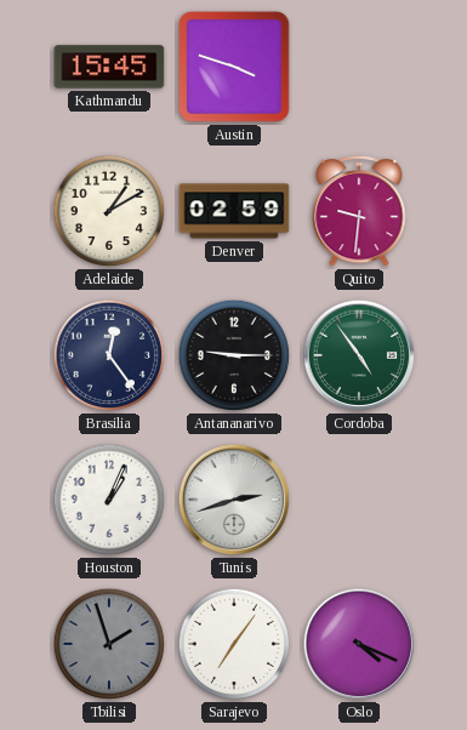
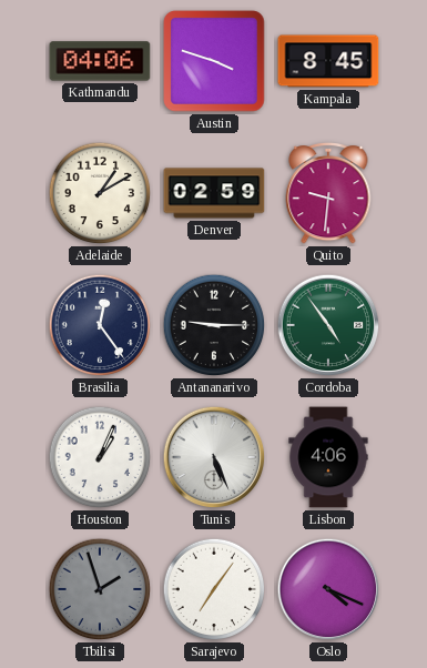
Kathmandu: 15:45 -> 04:06 (100, 61)
Kampala: none -> 8:45 (328, 61)
Tunis: 2:42 -> 5:26 (214, 457)
Lisbon: none -> 4:06 (328, 457)
